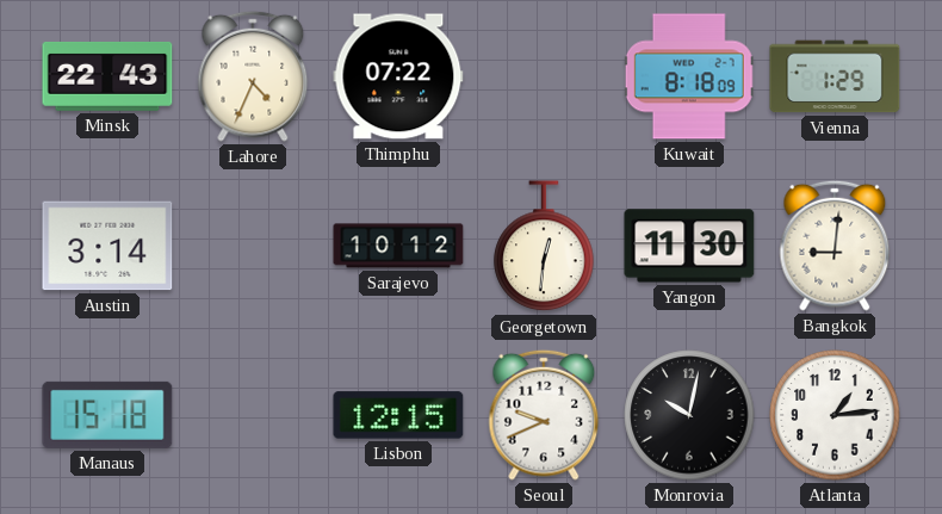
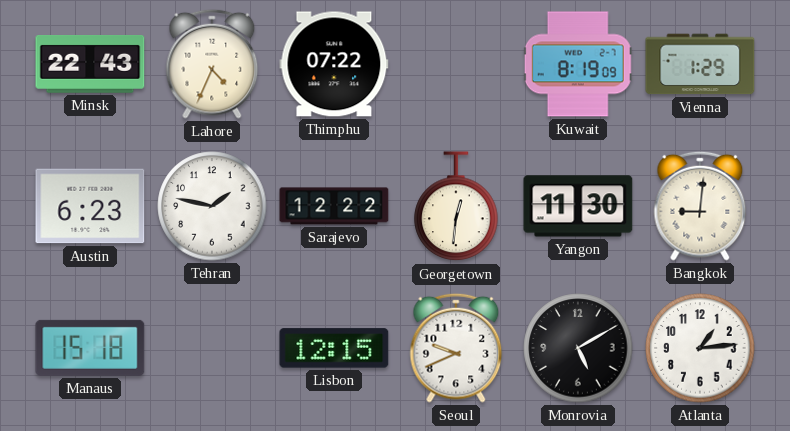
Kuwait: 8:18 -> 8:19 (578, 64)
Austin: 3:14 -> 6:23 (90, 206)
Tehran: none -> 1:47 (212, 206)
Sarajevo: 10:12 -> 12:22 (334, 206)
Monrovia: 10:02 -> 5:10 (578, 348)
